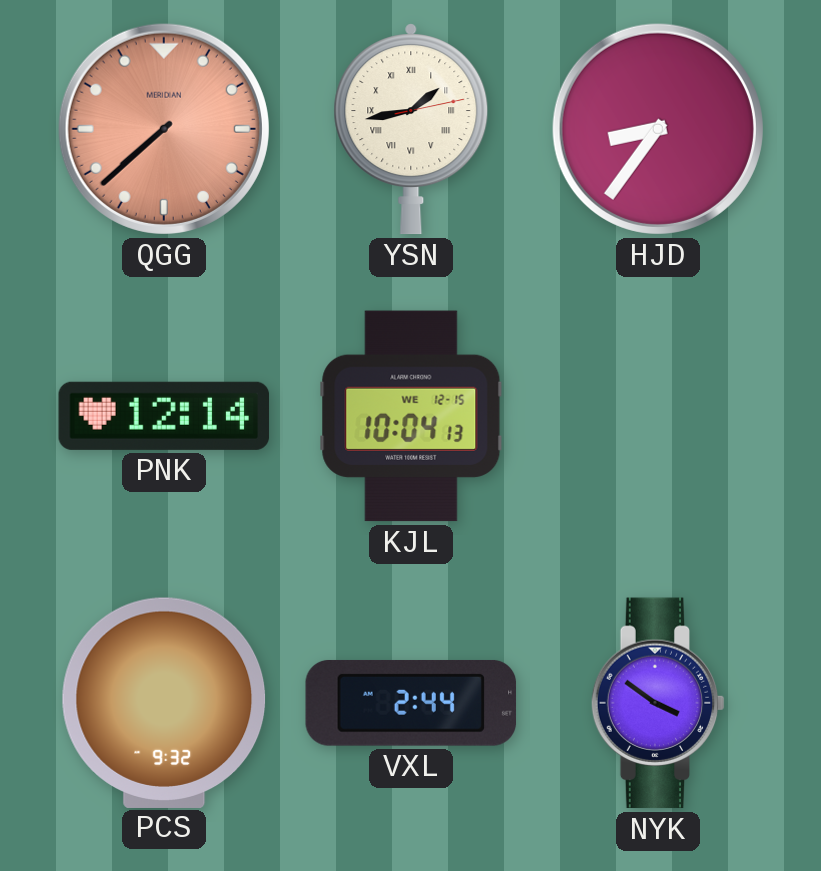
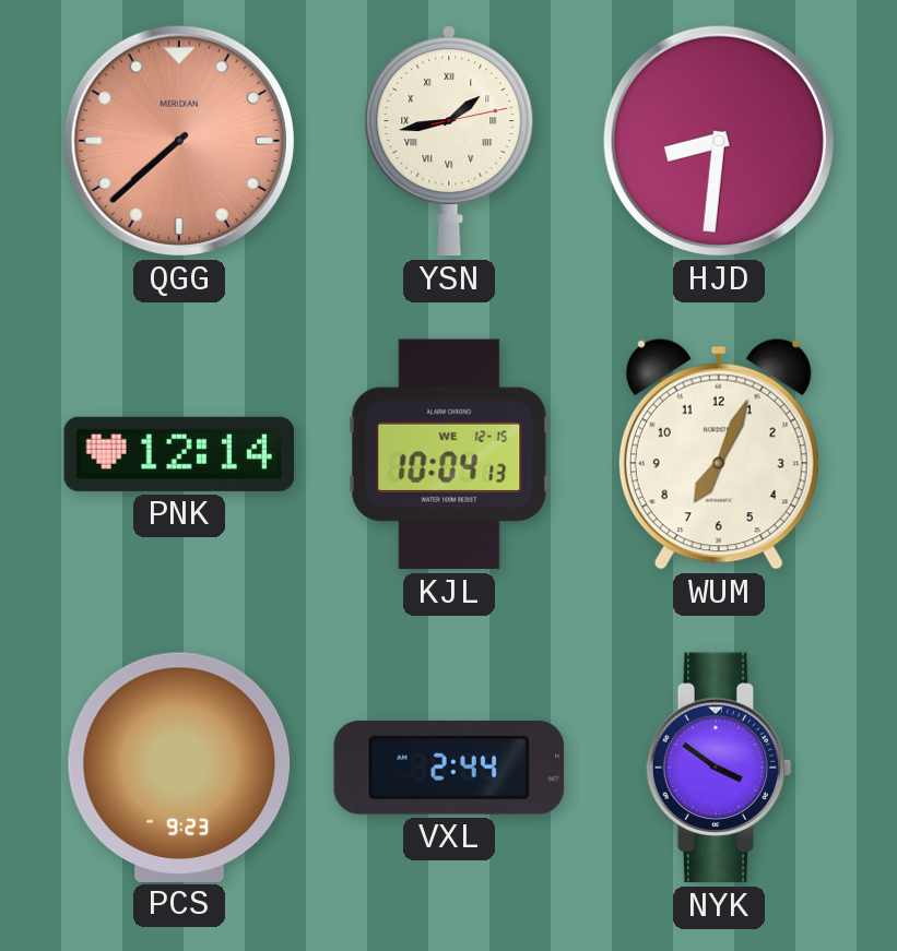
HJD: 8:36 -> 8:31 (719, 141)
WUM: none -> 7:04 (719, 454)
PCS: 9:32 -> 9:23 (179, 766)
